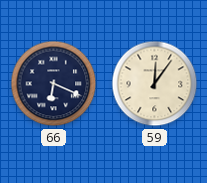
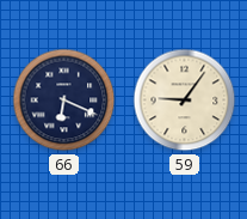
59: 12:06 -> 9:06 (185, 101)
